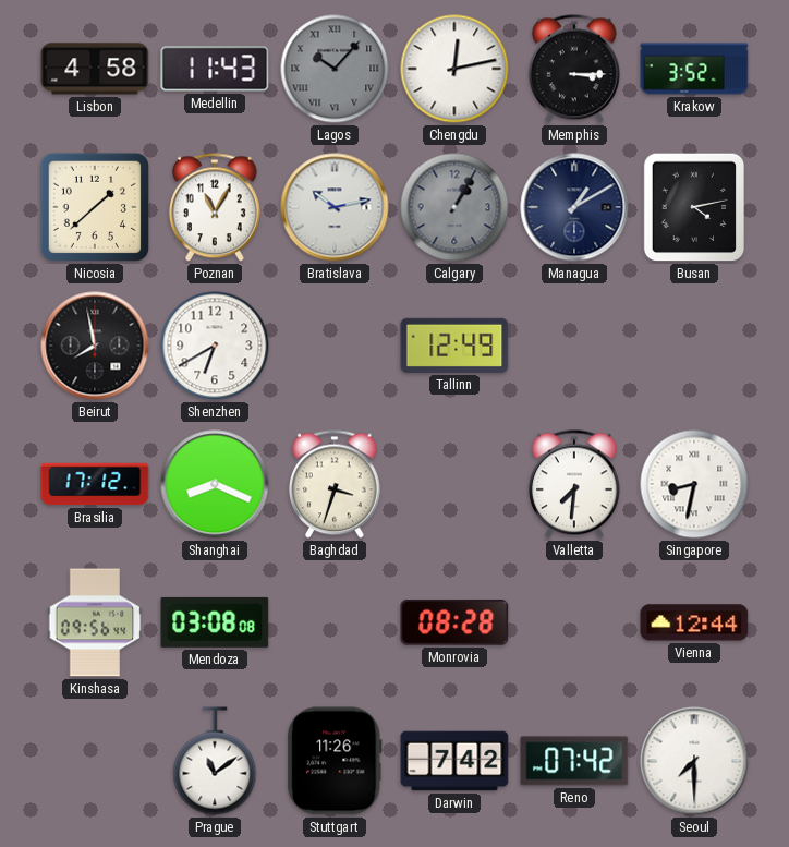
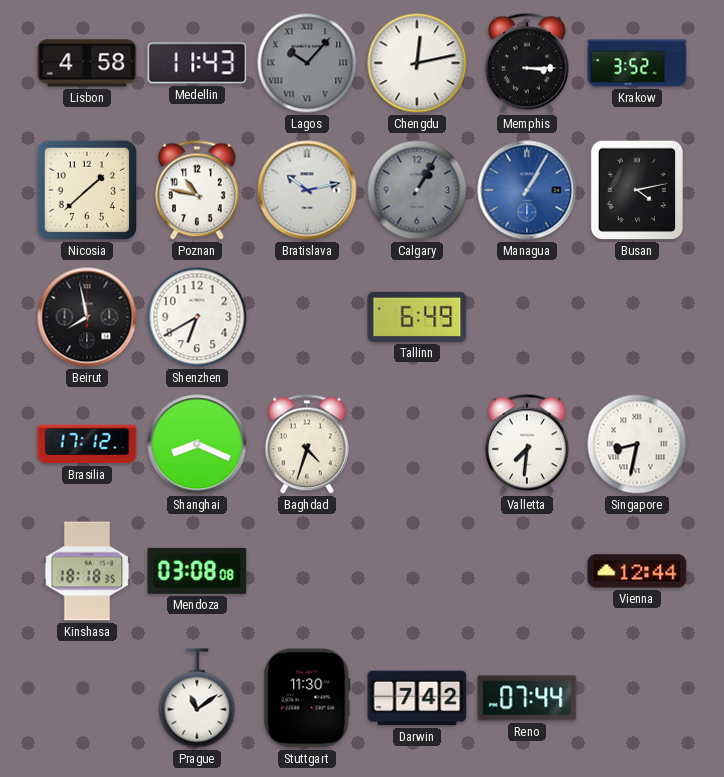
Poznan: 11:05 -> 10:47 (197, 190)
Managua: 1:10 -> 1:05 (527, 190)
Managua dial: navy -> blue (527, 190)
Tallinn: 12:49 -> 6:49 (417, 317)
Baghdad: 3:33 -> 4:33 (307, 444)
Kinshasa: 09:56 -> 18:18 (87, 571)
Monrovia: 08:28 -> none (454, 624)
Stuttgart: 11:26 -> 11:30 (307, 698)
Reno: 07:42 -> 07:44 (527, 698)
Seoul: 7:30 -> none (694, 761)
